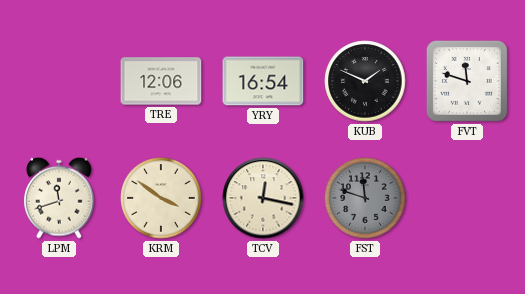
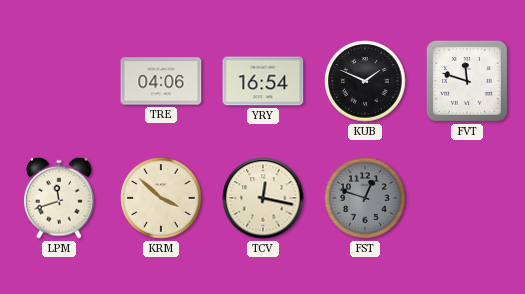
TRE: 12:06 -> 04:06 (161, 81)
KRM: 3:51 -> 3:52 (161, 198)
FST: 11:48 -> 12:48 (365, 198)
